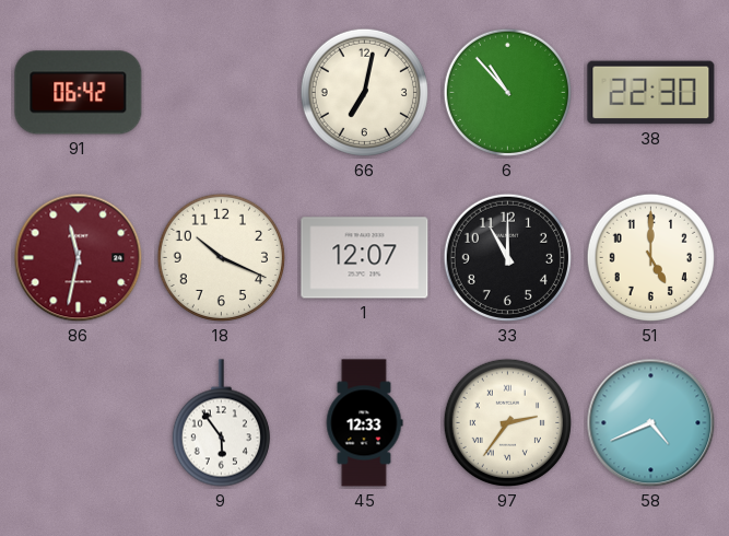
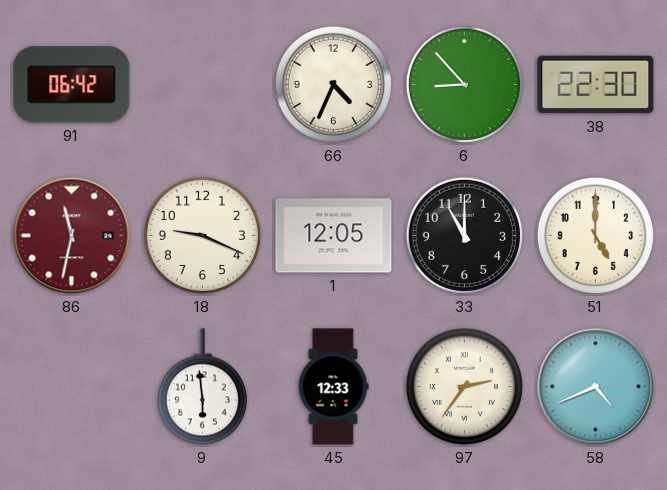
66: 7:02 -> 4:34 (333, 84)
6: 10:53 -> 8:53 (464, 84)
18: 10:19 -> 9:19 (202, 235)
1: 12:07 -> 12:05 (334, 236)
9: 5:54 -> 5:59 (202, 387)
